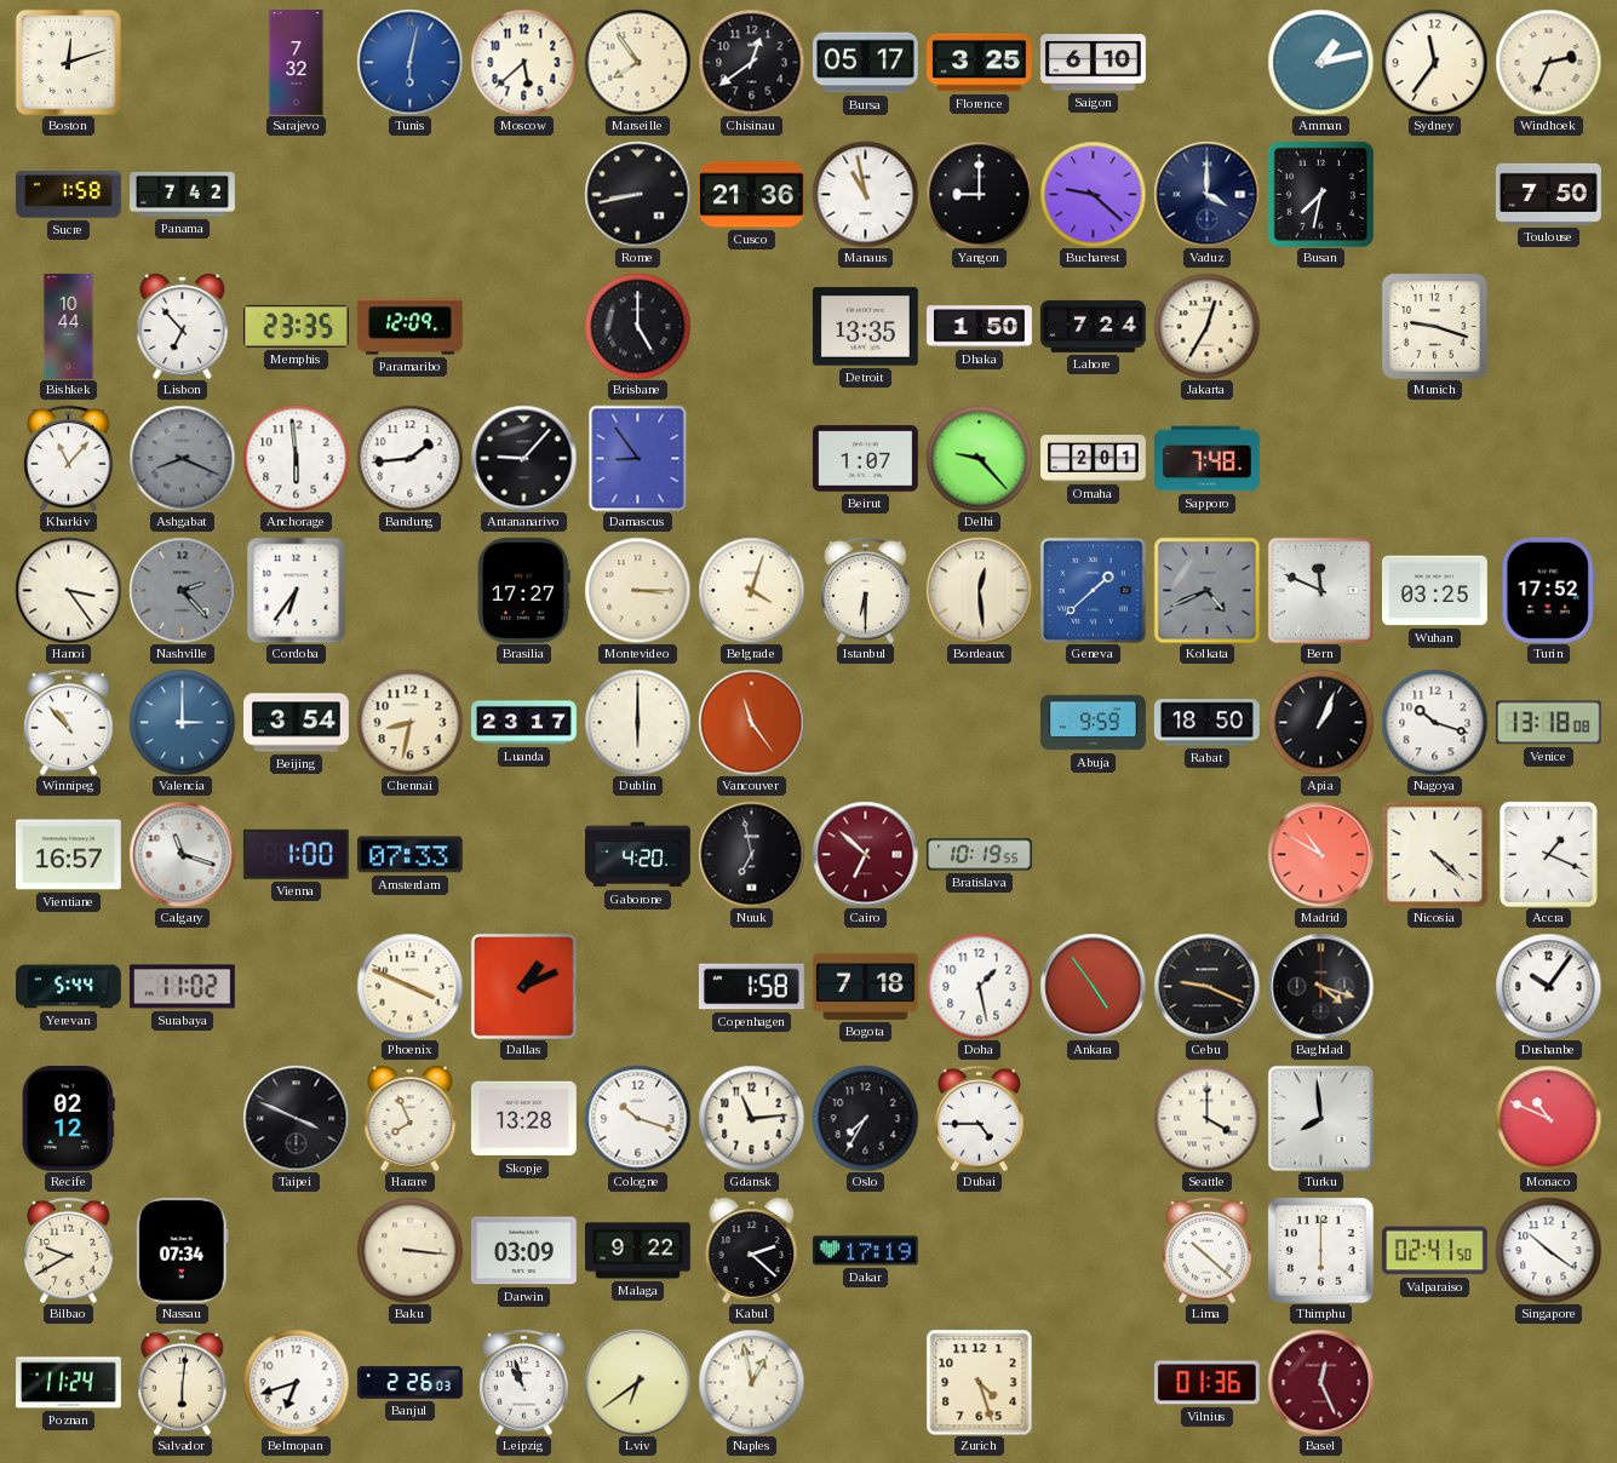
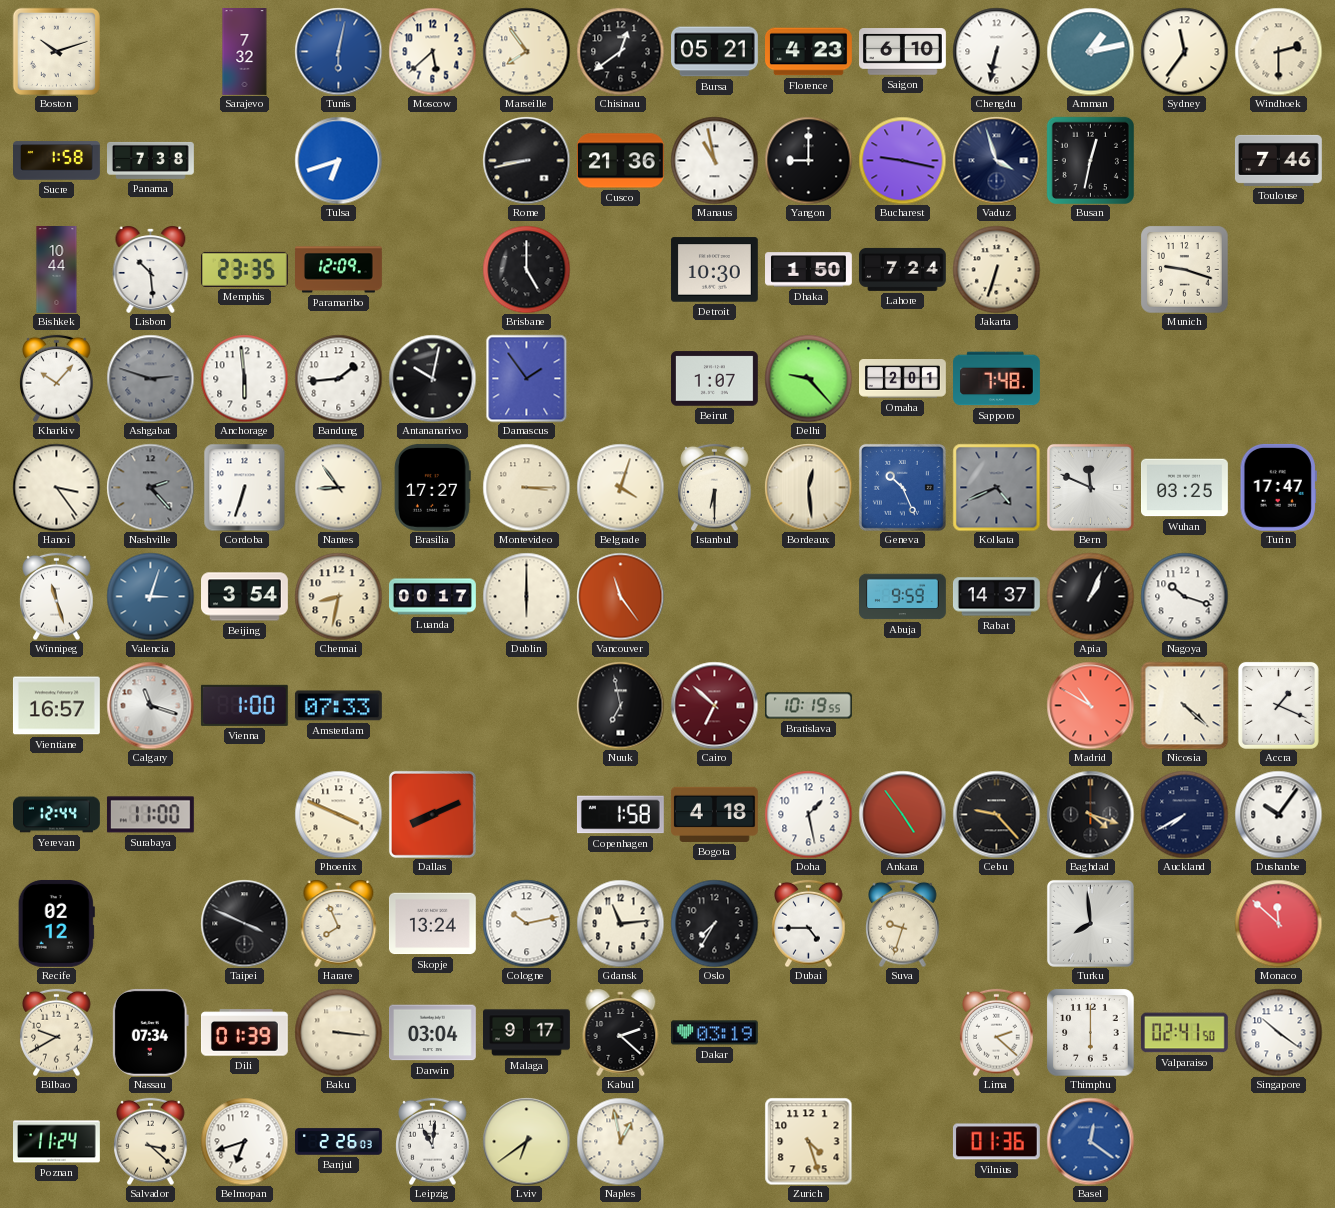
Boston: 12:12 -> 10:12 (56, 51)
Bursa: 05:17 -> 05:21 (715, 52)
Florence: 3:25 -> 4:23 (809, 52)
Chengdu: none -> 6:32 (996, 51)
Windhoek: 2:34 -> 2:30 (1278, 51)
Panama: 7:42 -> 7:38 (151, 160)
Tulsa: none -> 6:42 (338, 160)
Bucharest: 9:22 -> 9:17 (902, 160)
Vaduz: 4:00 -> 3:57 (996, 160)
Busan: 7:32 -> 12:32 (1090, 160)
Toulouse: 7:50 -> 7:46 (1279, 160)
Lisbon: 6:53 -> 10:29 (151, 269)
Detroit: 13:35 -> 10:30 (714, 270)
Jakarta: 12:35 -> 6:33 (996, 269)
Kharkiv: 11:07 -> 10:07 (57, 378)
Ashgabat: 8:19 -> 2:48 (150, 378)
Antananarivo: 9:07 -> 10:02 (432, 378)
Damascus: 8:54 -> 1:54 (527, 378)
Cordoba: 6:36 -> 6:33 (245, 487)
Nantes: none -> 8:54 (338, 487)
Geneva: 1:38 -> 10:26 (902, 487)
Turin: 17:52 -> 17:47 (1278, 487)
Winnipeg: 10:53 -> 11:27 (57, 596)
Valencia: 3:00 -> 3:03 (150, 596)
Luanda: 23:17 -> 00:17 (433, 597)
Rabat: 18:50 -> 14:37 (997, 597)
Venice: 13:18 -> none (1548, 723)
Gaborone: 4:20 -> none (638, 855)
Yerevan: 5:44 -> 12:44 (57, 815)
Surabaya: 11:02 -> 11:00 (150, 815)
Dallas: 1:11 -> 8:11 (432, 814)
Bogota: 7:18 -> 4:18 (714, 814)
Cebu: 9:19 -> 9:23 (996, 814)
Auckland: none -> 7:40 (1184, 814)
Skopje: 13:28 -> 13:24 (432, 924)
Cologne: 10:18 -> 10:13 (526, 923)
Suva: none -> 9:33 (903, 923)
Seattle: 4:00 -> none (1206, 1118)
Monaco: 10:49 -> 11:52 (1278, 923)
Dili: none -> 01:39 (244, 1033)
Darwin: 03:09 -> 03:04 (433, 1033)
Malaga: 9:22 -> 9:17 (527, 1033)
Dakar: 17:19 -> 03:19 (714, 1033)
Lima: 10:22 -> 2:22 (997, 1032)
Salvador: 6:01 -> 3:22 (151, 1141)
Leipzig: 10:57 -> 11:01 (433, 1141)
Basel: 12:26 -> 12:21 (1090, 1141)
Basel dial: burgundy -> blue (1090, 1141)
